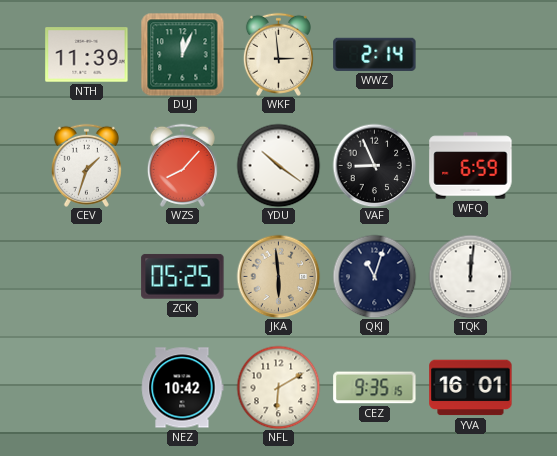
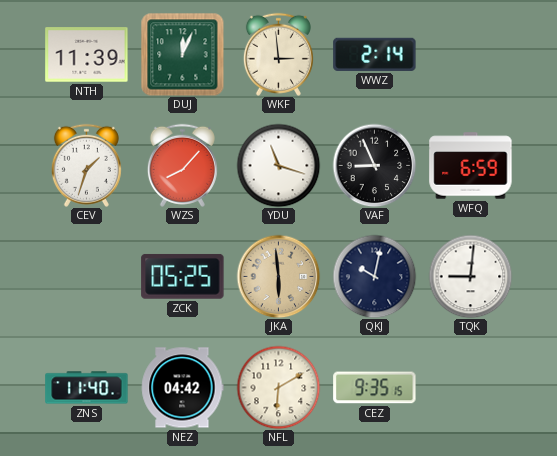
YDU: 10:21 -> 11:18 (278, 165)
QKJ: 11:03 -> 10:02 (374, 276)
TQK: 12:01 -> 9:01 (470, 276)
ZNS: none -> 11:40 (87, 388)
NEZ: 10:42 -> 04:42 (182, 388)
YVA: 16:01 -> none (471, 388)
